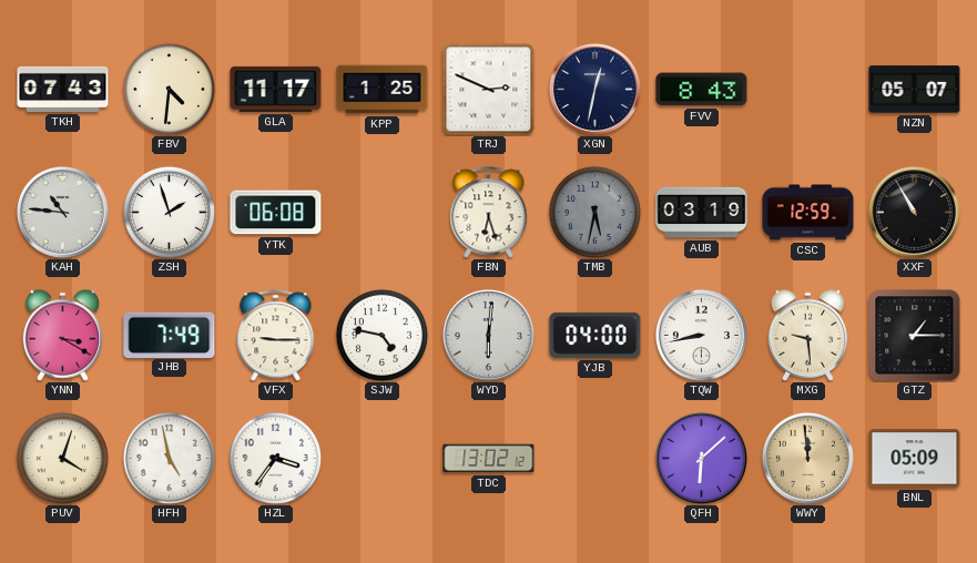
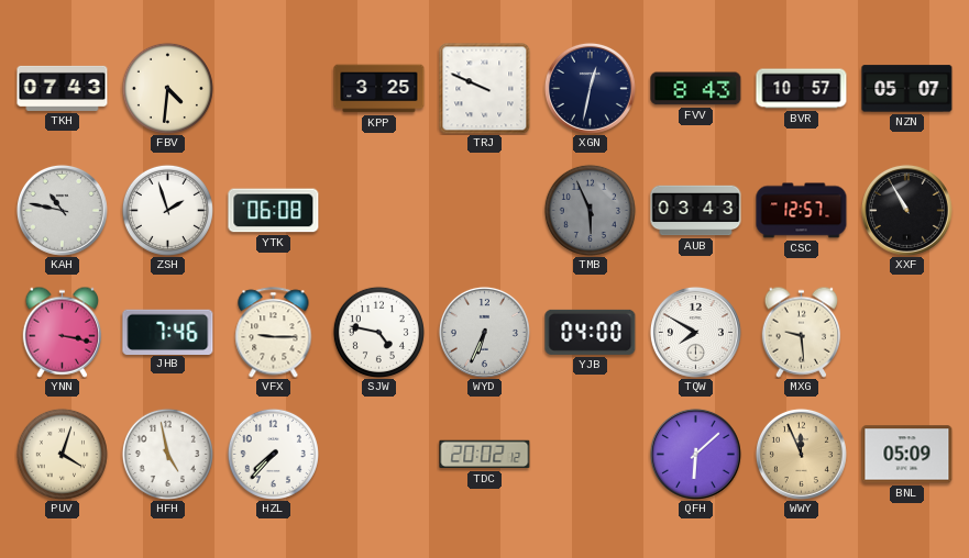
GLA: 11:17 -> none (276, 89)
KPP: 1:25 -> 3:25 (379, 89)
TRJ: 2:49 -> 9:49 (484, 88)
BVR: none -> 10:57 (802, 89)
KAH: 10:46 -> 10:47 (62, 210)
FBN: 6:27 -> none (489, 213)
TMB: 5:32 -> 5:56 (590, 210)
AUB: 03:19 -> 03:43 (696, 211)
CSC: 12:59 -> 12:57 (802, 211)
YNN: 3:20 -> 3:17 (63, 332)
JHB: 7:49 -> 7:46 (168, 332)
WYD: 6:01 -> 6:34 (484, 332)
TQW: 8:43 -> 7:50 (695, 332)
GTZ: 1:15 -> none (915, 336)
HZL: 3:36 -> 7:37 (273, 454)
TDC: 13:02 -> 20:02 (485, 455)
WWY: 11:59 -> 11:56 (801, 454)
